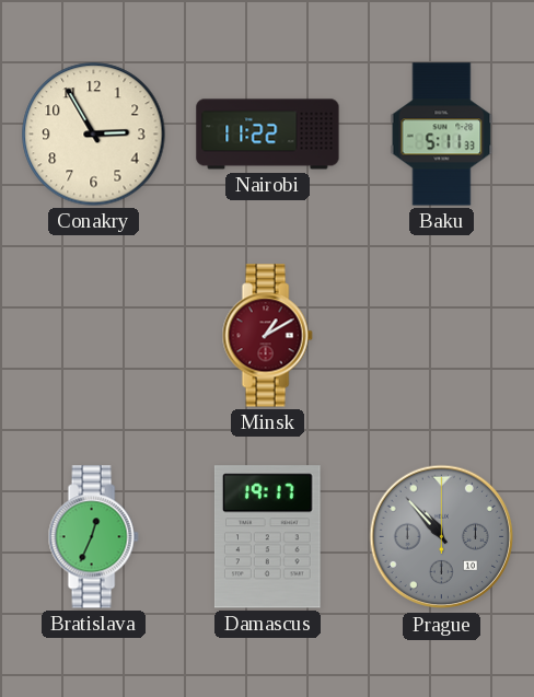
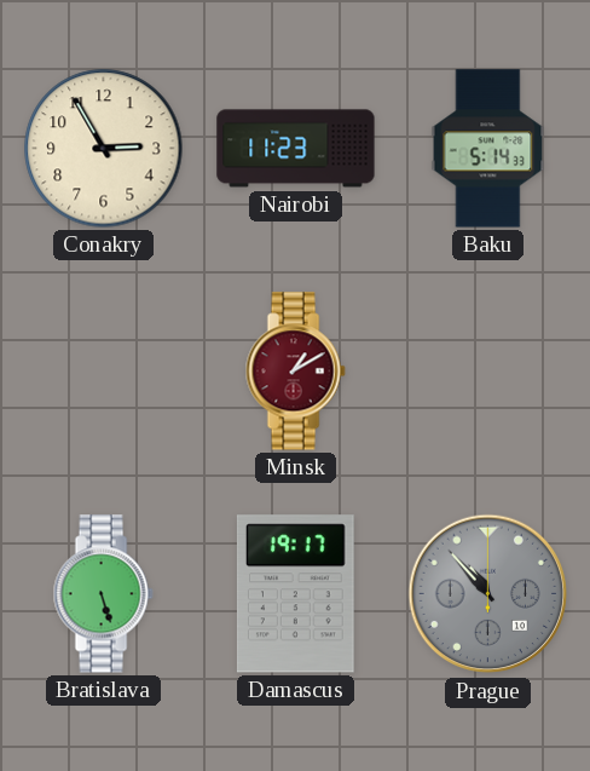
Nairobi: 11:22 -> 11:23 (296, 149)
Baku: 5:11 -> 5:14 (488, 149)
Bratislava: 12:34 -> 5:27 (103, 594)
